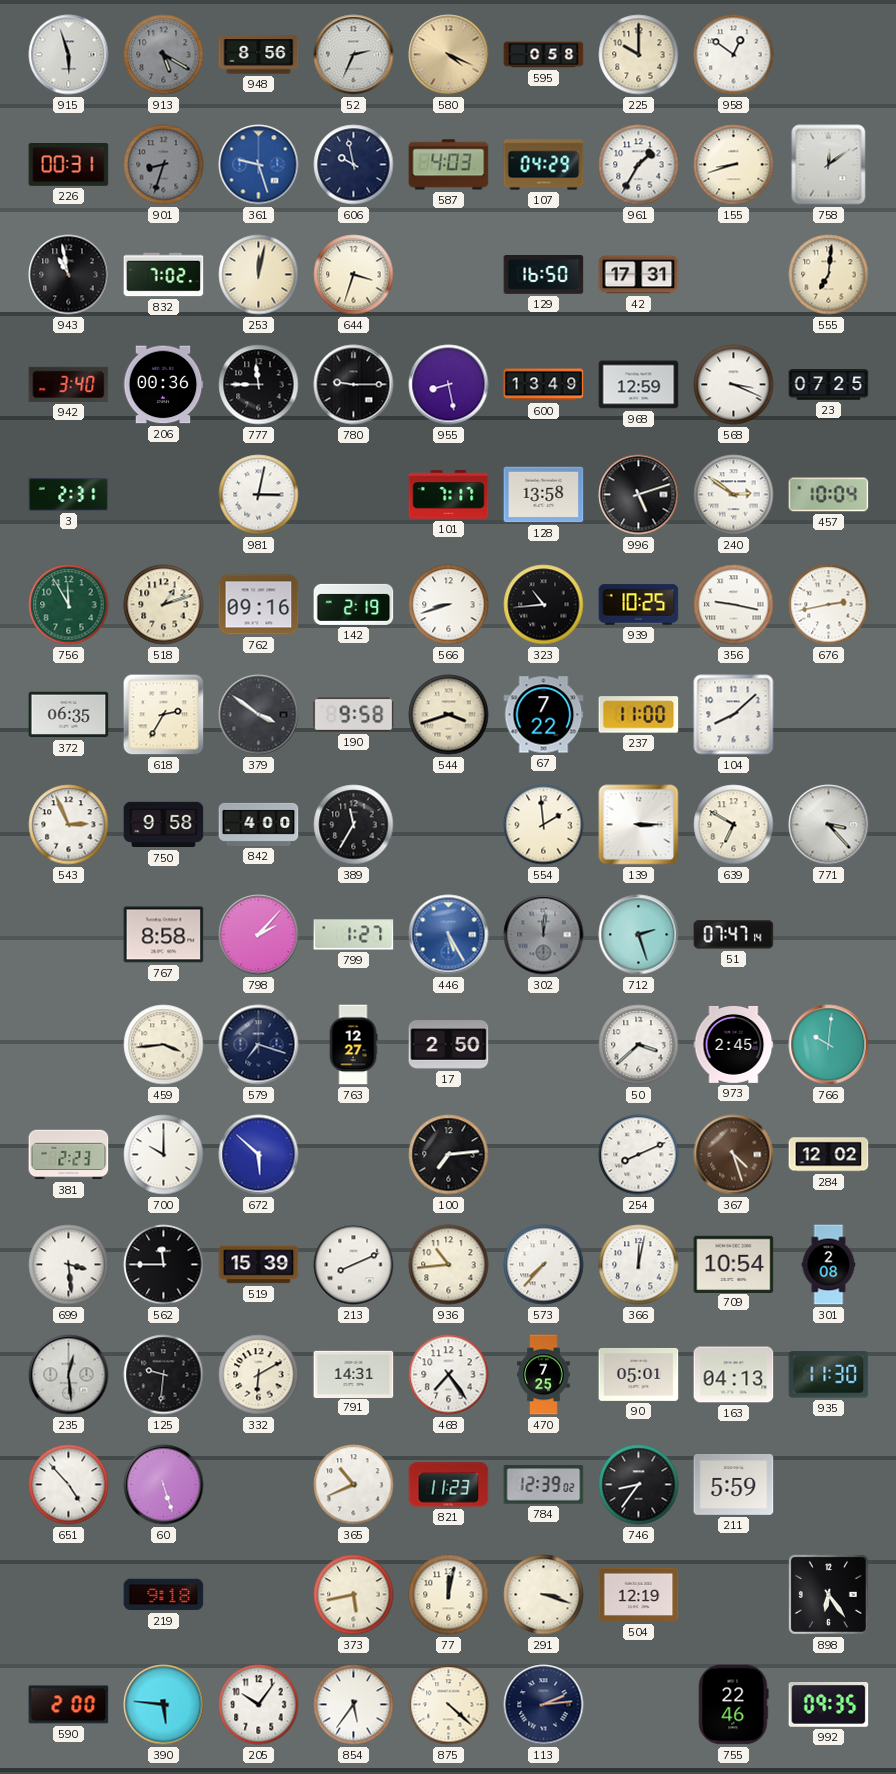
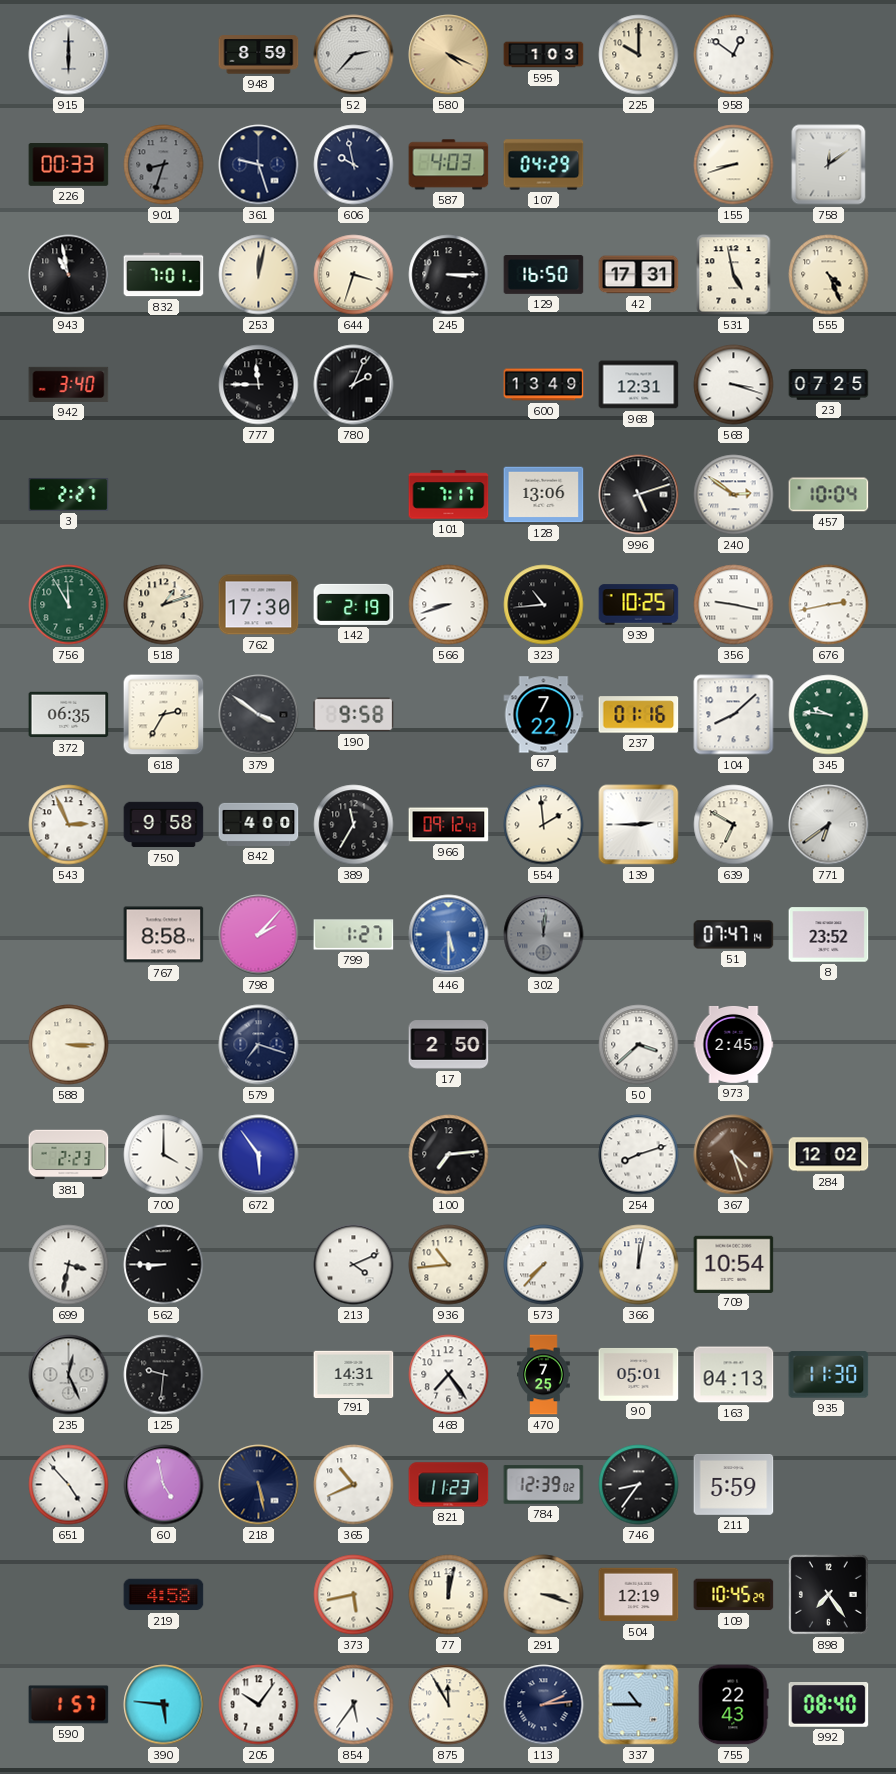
915: 5:57 -> 6:00 (69, 55)
913: 5:20 -> none (164, 55)
948: 8:56 -> 8:59 (259, 55)
52: 2:34 -> 2:37 (354, 55)
595: 0:58 -> 1:03 (544, 55)
226: 00:31 -> 00:33 (69, 165)
361 dial: blue -> navy (259, 165)
961: 1:35 -> none (639, 165)
832: 7:02 -> 7:01 (164, 275)
245: none -> 3:15 (449, 275)
531: none -> 4:58 (734, 275)
555: 7:01 -> 4:26 (829, 275)
206: 00:36 -> none (163, 385)
780: 9:15 -> 2:04 (354, 385)
955: 8:28 -> none (449, 385)
968: 12:59 -> 12:31 (639, 385)
568: 3:19 -> 3:18 (734, 385)
3: 2:31 -> 2:27 (69, 494)
981: 3:02 -> none (259, 495)
128: 13:58 -> 13:06 (544, 495)
762: 09:16 -> 17:30 (259, 605)
544: 3:42 -> none (449, 715)
237: 11:00 -> 01:16 (639, 715)
345: none -> 9:46 (829, 715)
966: none -> 09:12 (449, 825)
139: 3:15 -> 2:45 (639, 825)
771: 3:23 -> 6:39 (829, 825)
446: 5:25 -> 5:30 (449, 935)
712: 2:27 -> none (639, 935)
8: none -> 23:52 (829, 935)
588: none -> 3:15 (69, 1045)
459: 3:44 -> none (164, 1045)
763: 12:27 -> none (353, 1045)
766: 10:01 -> none (829, 1045)
700: 10:00 -> 4:00 (164, 1155)
672: 5:52 -> 5:54 (259, 1155)
254: 8:11 -> 8:12 (639, 1155)
699: 3:29 -> 3:32 (69, 1265)
562: 11:45 -> 8:45 (164, 1265)
519: 15:39 -> none (259, 1265)
213: 8:11 -> 4:11 (354, 1265)
301: 2:08 -> none (829, 1265)
235: 12:29 -> 12:26 (69, 1375)
332: 6:10 -> none (259, 1375)
60: 5:27 -> 4:58 (164, 1485)
218: none -> 5:28 (259, 1485)
219: 9:18 -> 4:58 (164, 1595)
109: none -> 10:45 (734, 1595)
898: 6:24 -> 7:24 (828, 1594)
590: 2:00 -> 1:57 (69, 1705)
875: 4:22 -> 11:55 (449, 1705)
337: none -> 10:45 (639, 1705)
755: 22:46 -> 22:43 (734, 1705)
992: 09:35 -> 08:40 (829, 1705)
